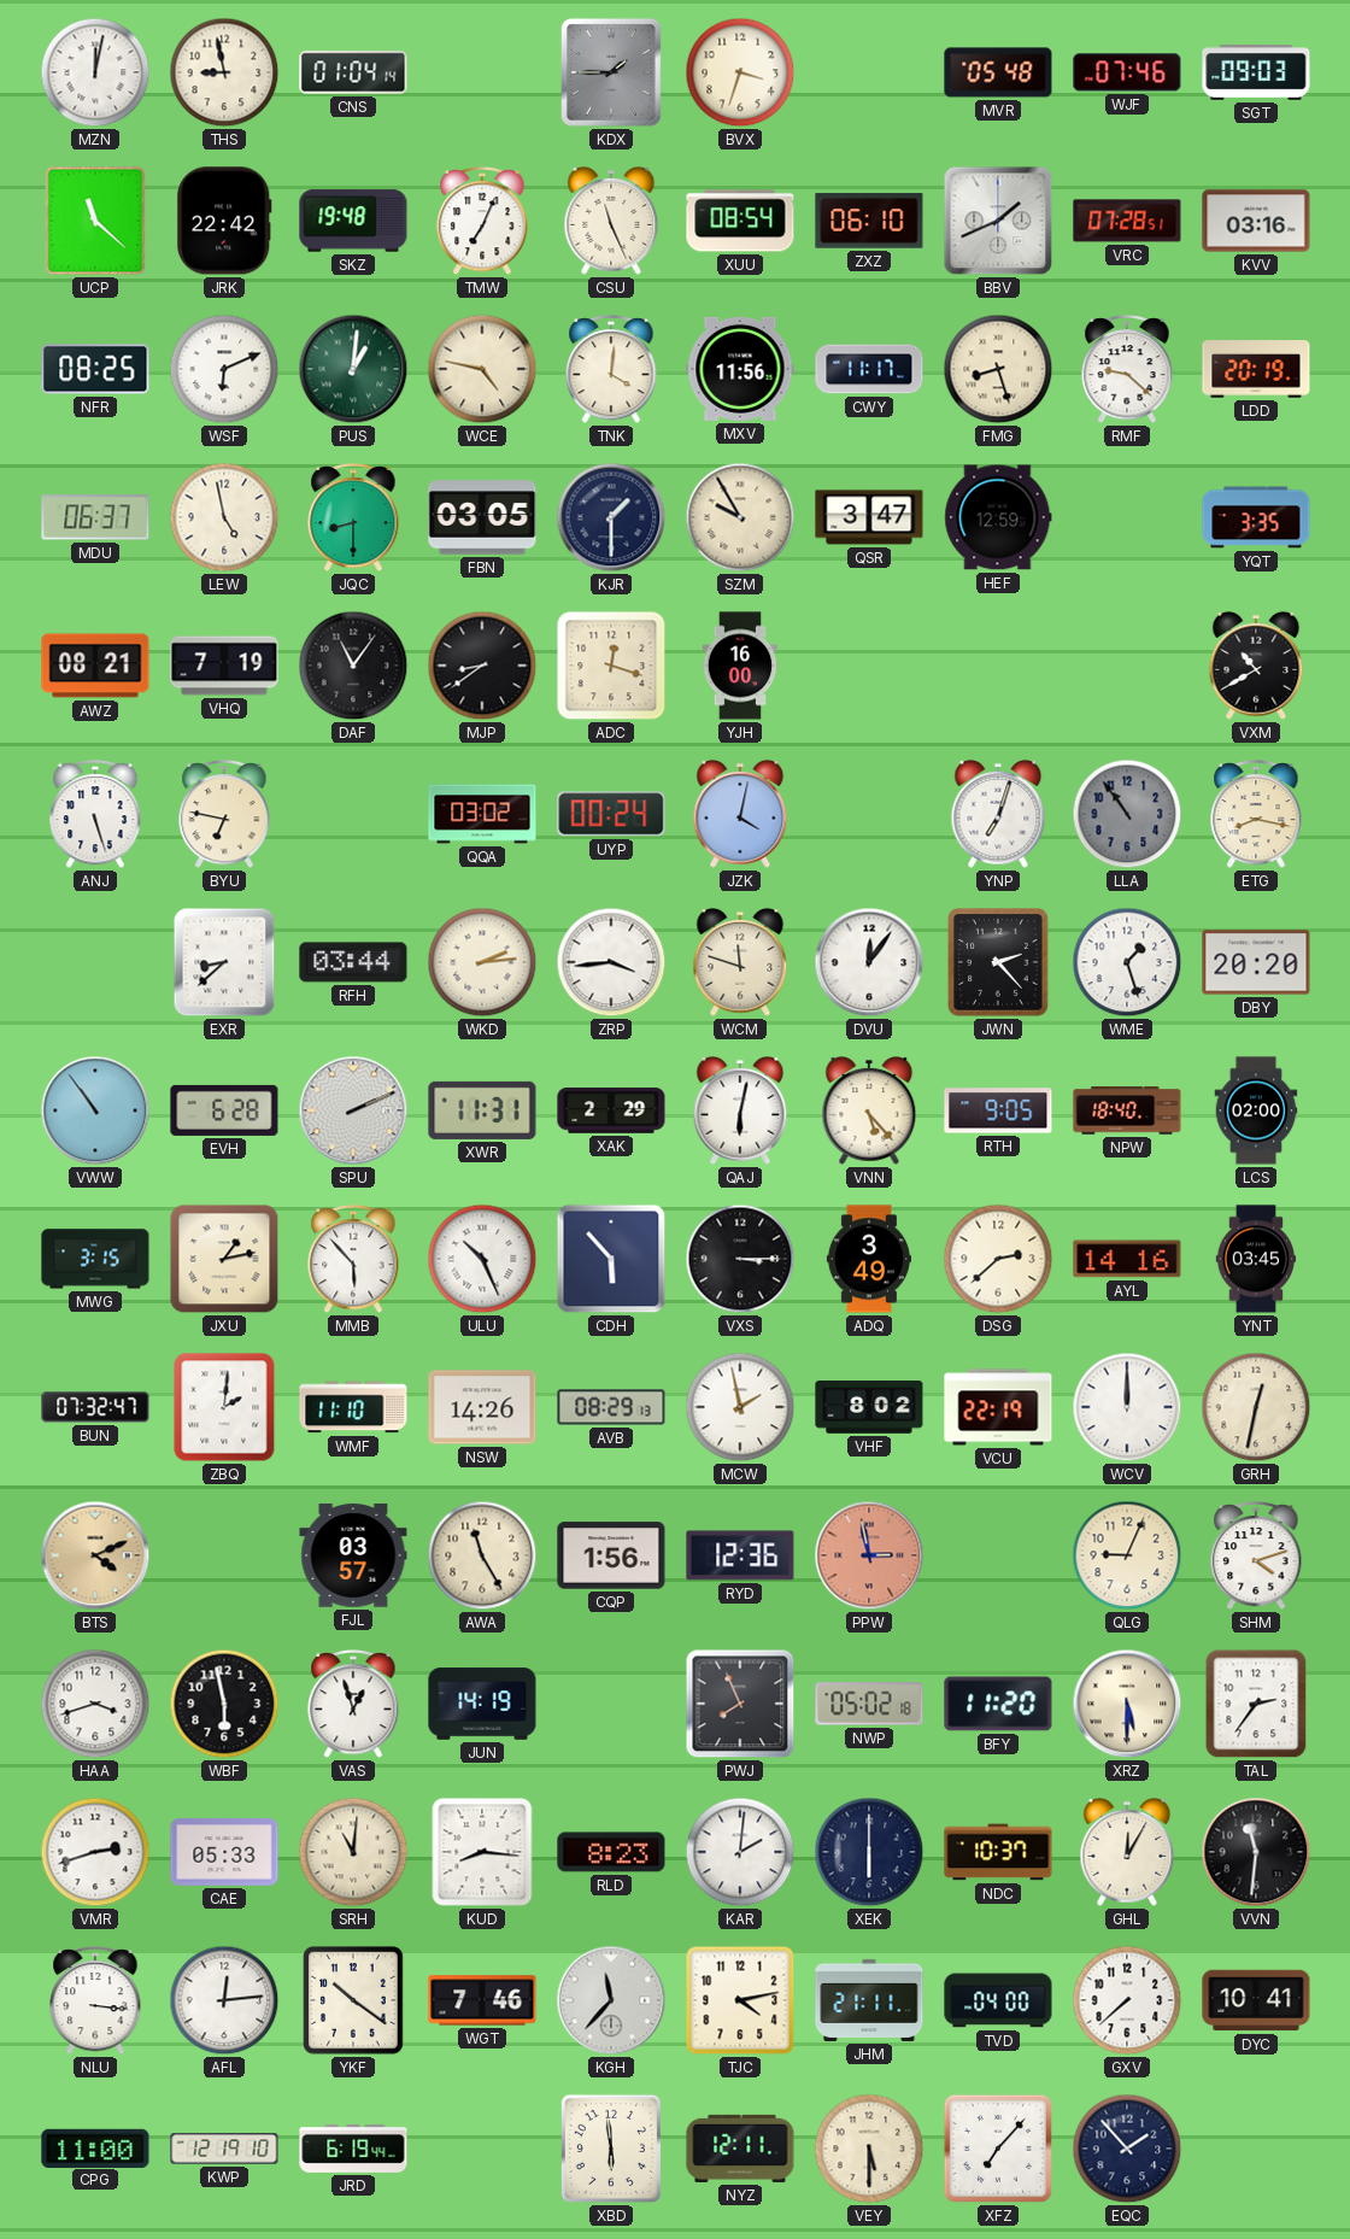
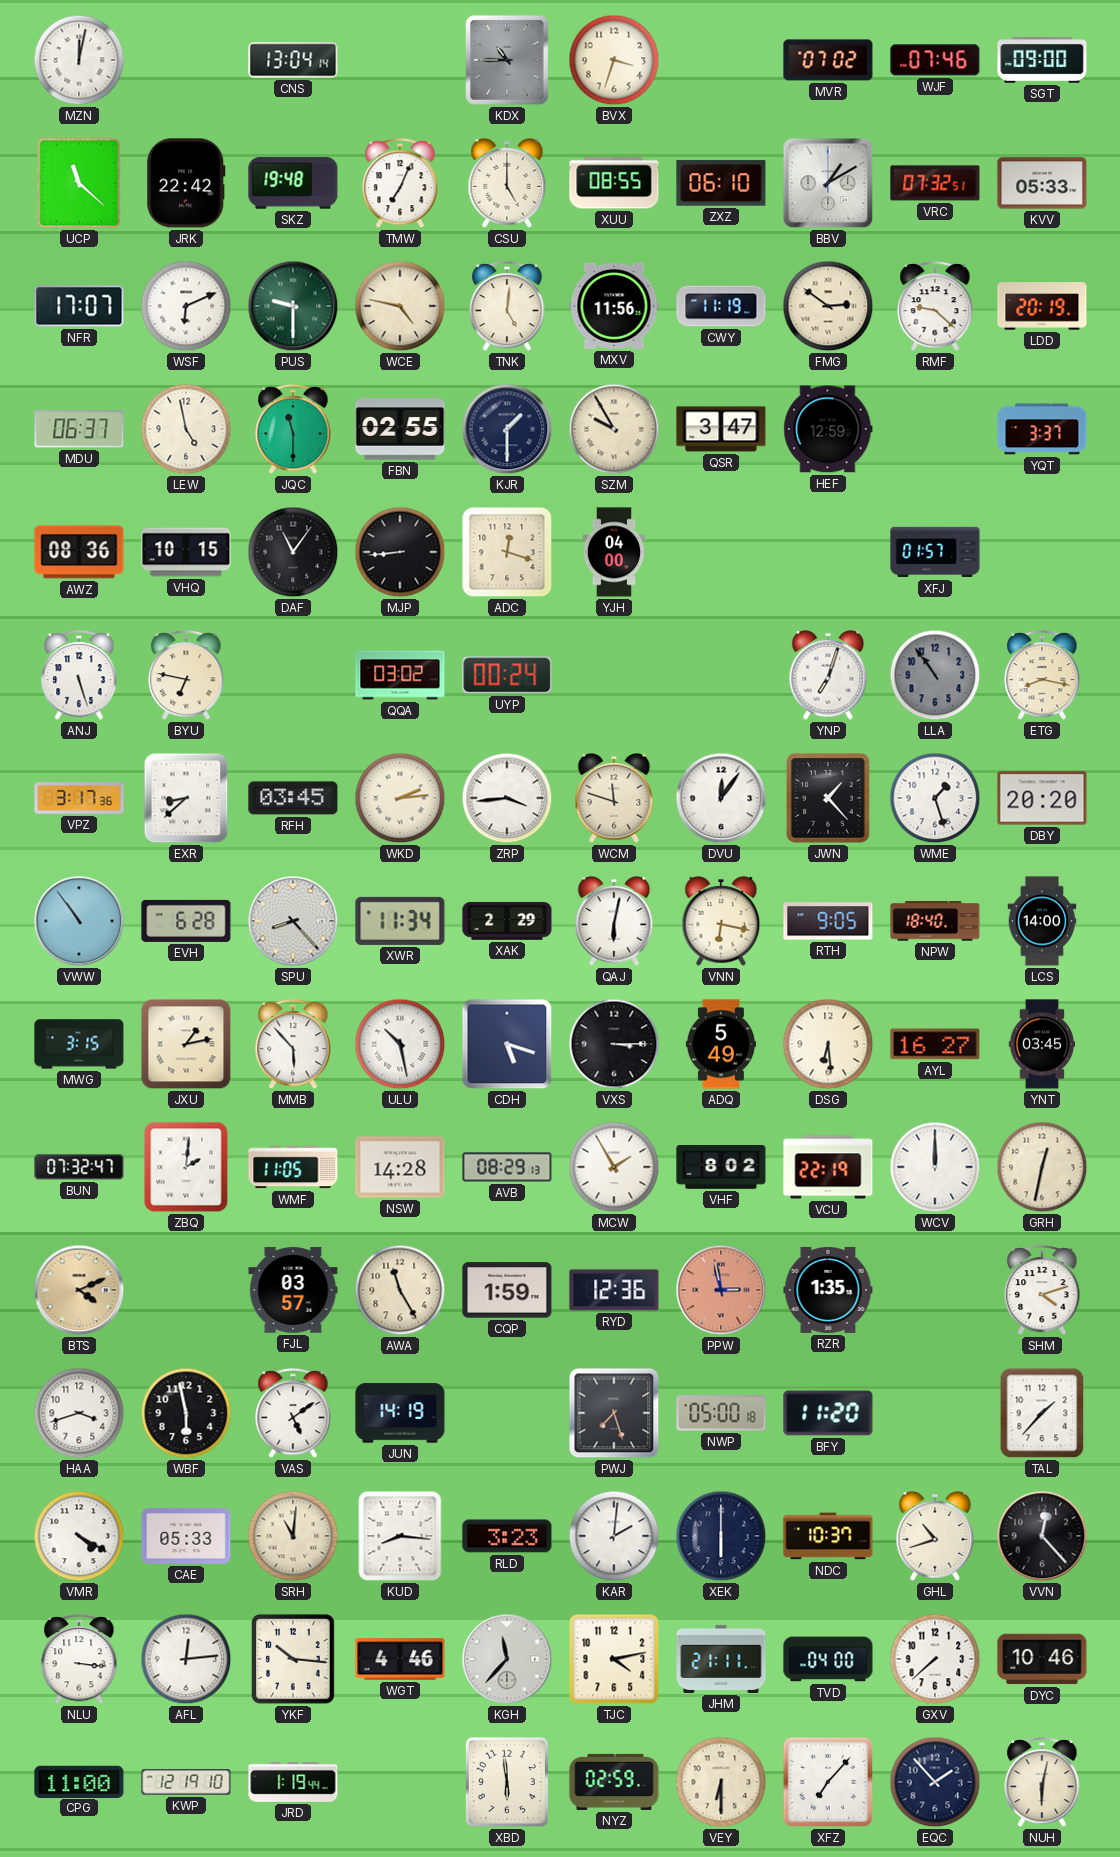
THS: 8:58 -> none (224, 72)
CNS: 01:04 -> 13:04 (293, 60)
KDX: 1:45 -> 10:45 (507, 60)
MVR: 05:48 -> 07:02 (828, 60)
SGT: 09:03 -> 09:00 (1042, 60)
CSU: 11:26 -> 5:00 (507, 183)
XUU: 08:54 -> 08:55 (614, 183)
BBV: 1:41 -> 1:10 (828, 183)
VRC: 07:28 -> 07:32 (935, 183)
KVV: 03:16 -> 05:33 (1042, 183)
NFR: 08:25 -> 17:07 (79, 306)
PUS: 1:01 -> 9:30 (293, 306)
TNK: 4:01 -> 5:01 (507, 307)
CWY: 11:17 -> 11:19 (721, 306)
FMG: 8:27 -> 2:51 (828, 306)
JQC: 8:30 -> 11:30 (293, 430)
FBN: 03:05 -> 02:55 (400, 429)
YQT: 3:35 -> 3:37 (1042, 429)
AWZ: 08:21 -> 08:36 (79, 552)
VHQ: 7:19 -> 10:15 (186, 552)
MJP: 8:39 -> 8:44 (400, 552)
YJH: 16:00 -> 04:00 (614, 552)
XFJ: none -> 01:57 (935, 552)
VXM: 10:40 -> none (1256, 666)
JZK: 4:02 -> none (740, 814)
VPZ: none -> 3:17 (79, 798)
RFH: 03:44 -> 03:45 (293, 798)
JWN: 2:23 -> 1:23 (828, 798)
SPU: 2:11 -> 8:23 (293, 921)
XWR: 11:31 -> 11:34 (400, 921)
VNN: 5:23 -> 6:17 (721, 921)
LCS: 02:00 -> 14:00 (1042, 921)
ULU: 10:26 -> 10:28 (400, 1044)
CDH: 5:53 -> 5:18 (507, 1044)
ADQ: 3:49 -> 5:49 (721, 1044)
DSG: 2:38 -> 6:29 (828, 1044)
AYL: 14:16 -> 16:27 (935, 1044)
WMF: 11:10 -> 11:05 (293, 1167)
NSW: 14:26 -> 14:28 (400, 1167)
MCW: 1:58 -> 1:55 (614, 1167)
CQP: 1:56 -> 1:59 (507, 1290)
RZR: none -> 1:35 (828, 1290)
QLG: 9:04 -> none (1127, 1555)
VAS: 12:57 -> 5:09 (293, 1414)
PWJ: 7:56 -> 7:27 (614, 1413)
NWP: 05:02 -> 05:00 (721, 1413)
XRZ: 5:30 -> none (1127, 1704)
TAL: 2:36 -> 1:37 (1042, 1413)
VMR: 2:42 -> 4:20 (79, 1536)
RLD: 8:23 -> 3:23 (507, 1536)
GHL: 12:05 -> 10:42 (935, 1536)
VVN: 11:31 -> 12:23 (1042, 1536)
YKF: 10:21 -> 10:16 (293, 1659)
WGT: 7:46 -> 4:46 (400, 1659)
DYC: 10:41 -> 10:46 (1042, 1659)
JRD: 6:19 -> 1:19 (293, 1782)
NYZ: 12:11 -> 02:59 (614, 1782)
VEY: 5:30 -> 6:30 (721, 1782)
NUH: none -> 6:02 (1042, 1783)
